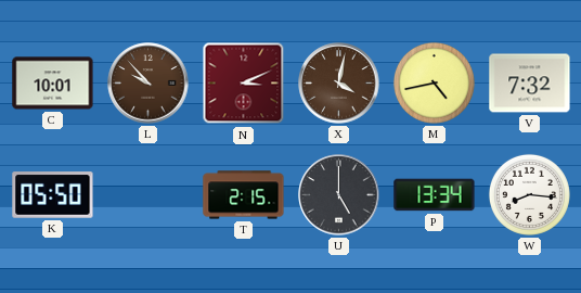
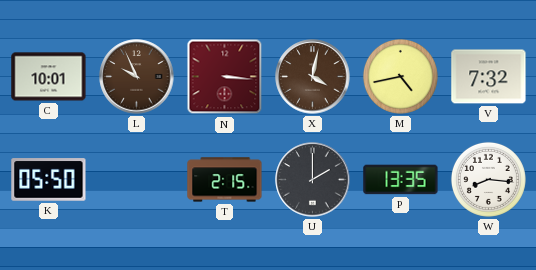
L: 9:53 -> 9:56 (137, 77)
N: 3:11 -> 3:16 (225, 77)
U: 5:00 -> 2:00 (313, 180)
P: 13:34 -> 13:35 (401, 180)
